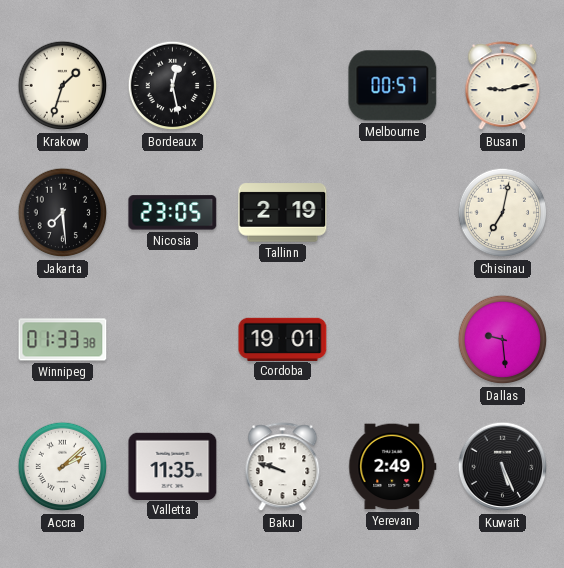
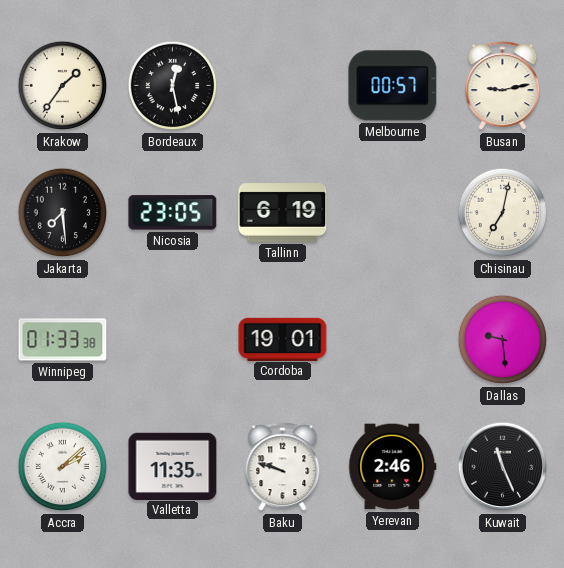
Krakow: 1:33 -> 1:36 (63, 86)
Tallinn: 2:19 -> 6:19 (283, 213)
Yerevan: 2:49 -> 2:46 (393, 467)
Kuwait: 5:26 -> 11:26 (503, 467)
